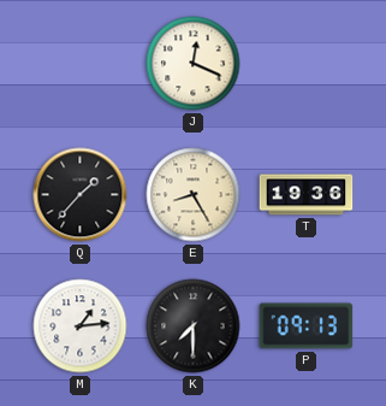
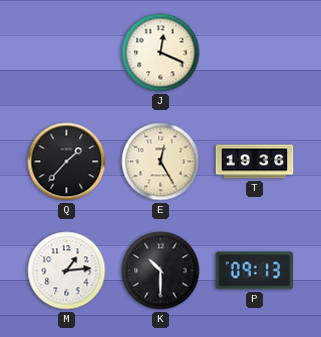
E: 8:25 -> 12:25 (161, 162)
K: 7:30 -> 10:30 (161, 271)
